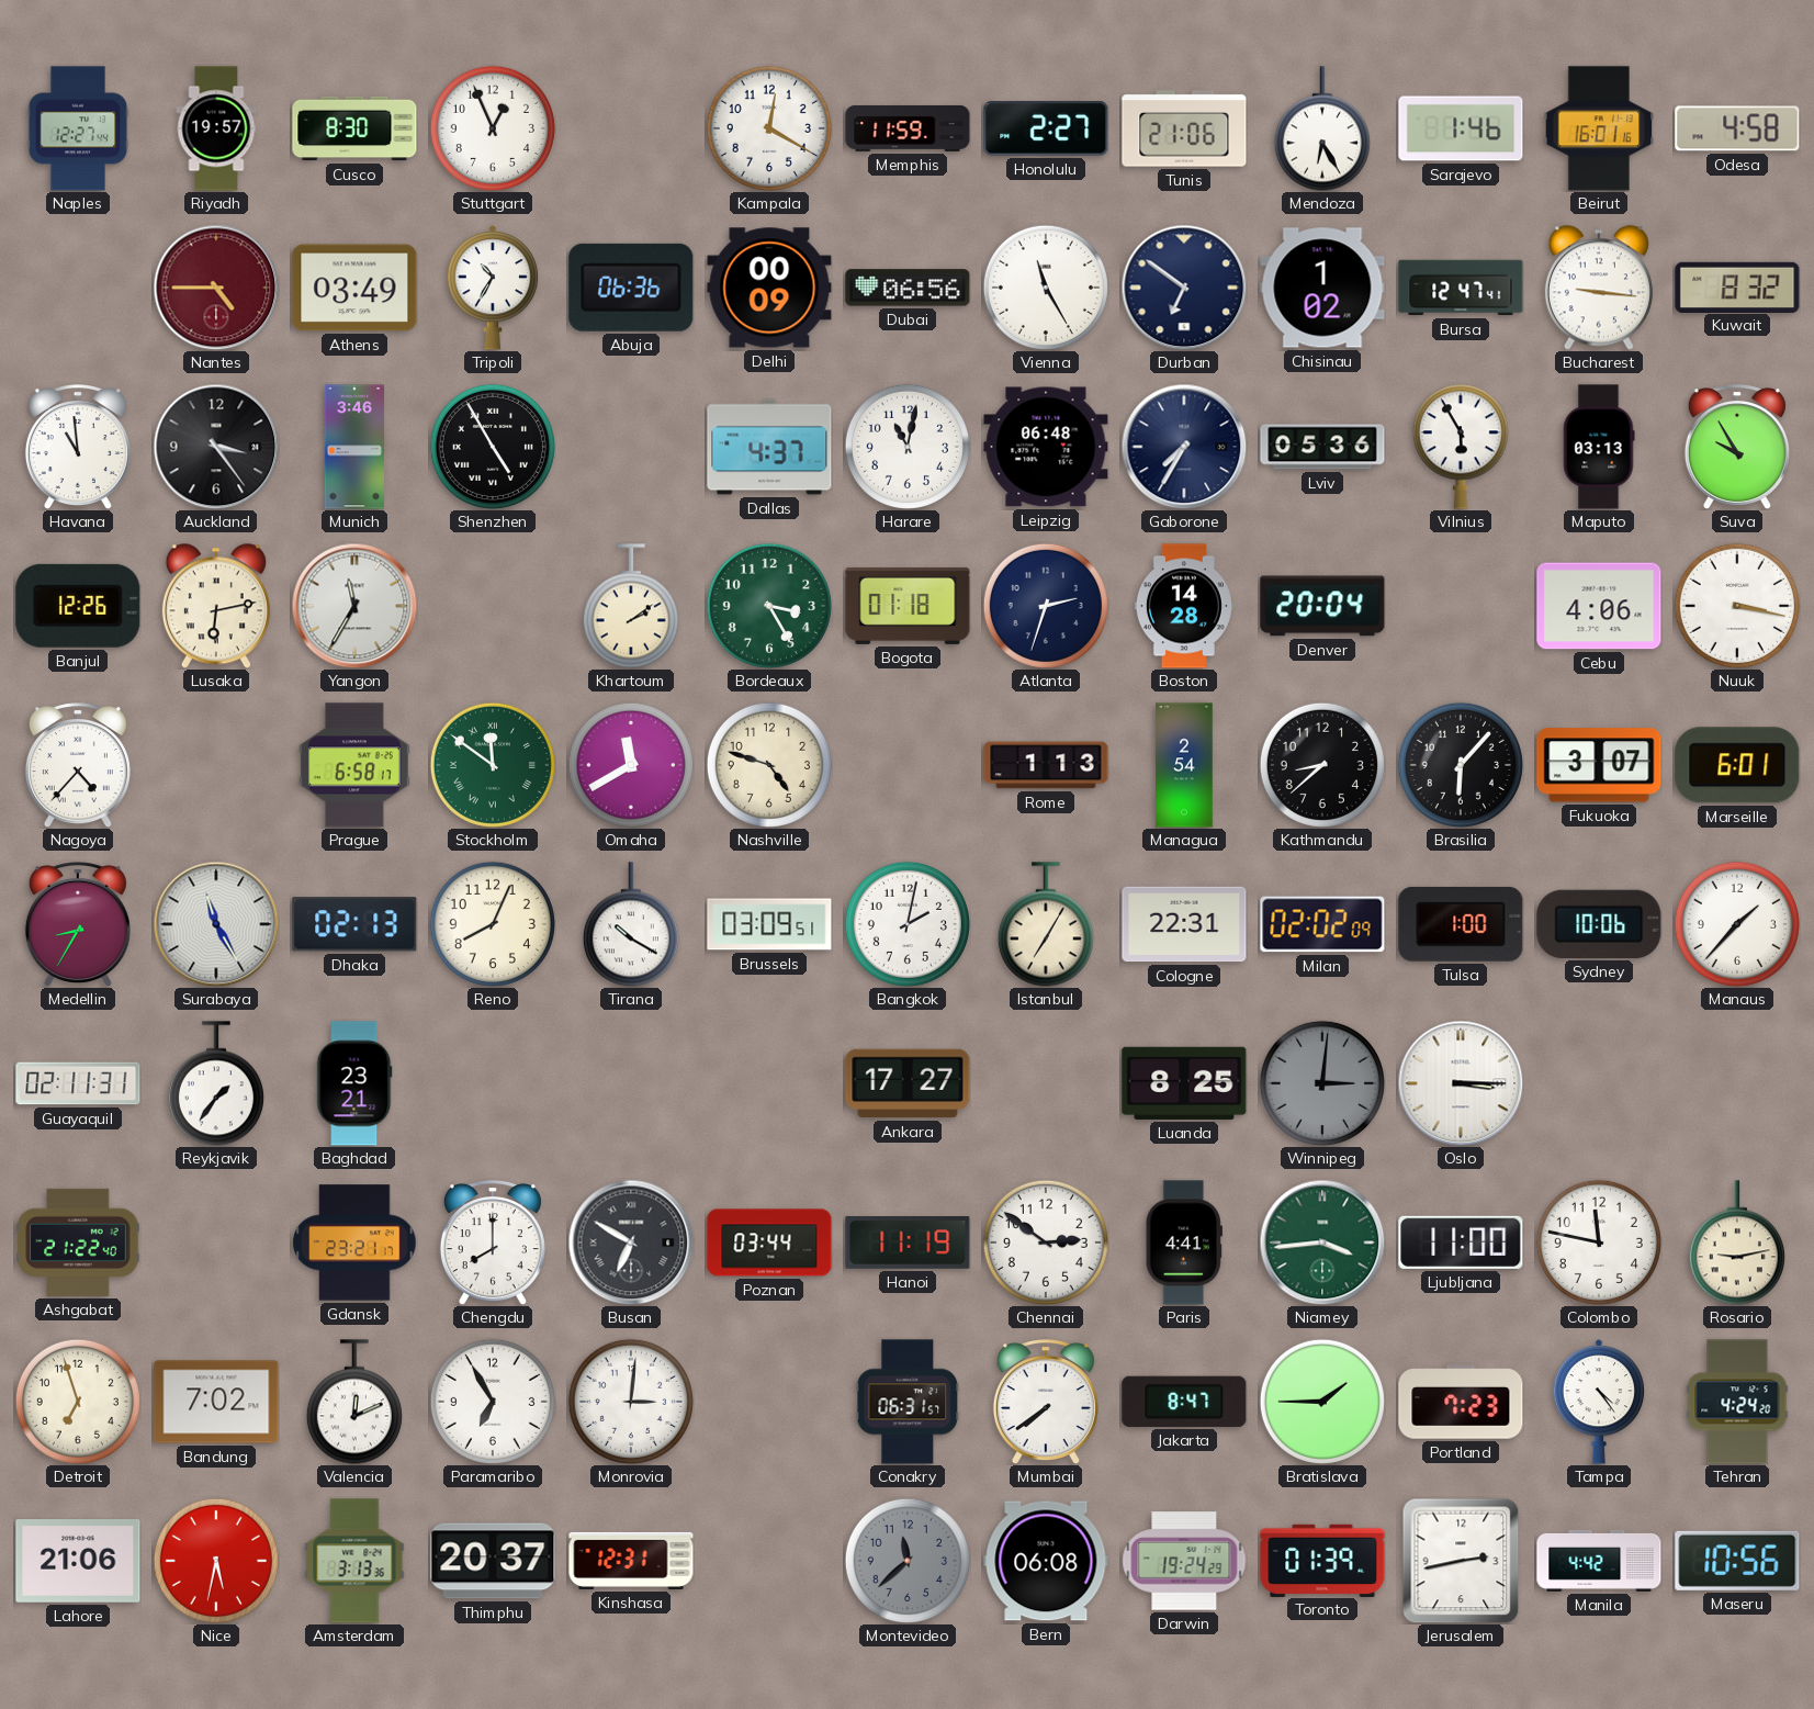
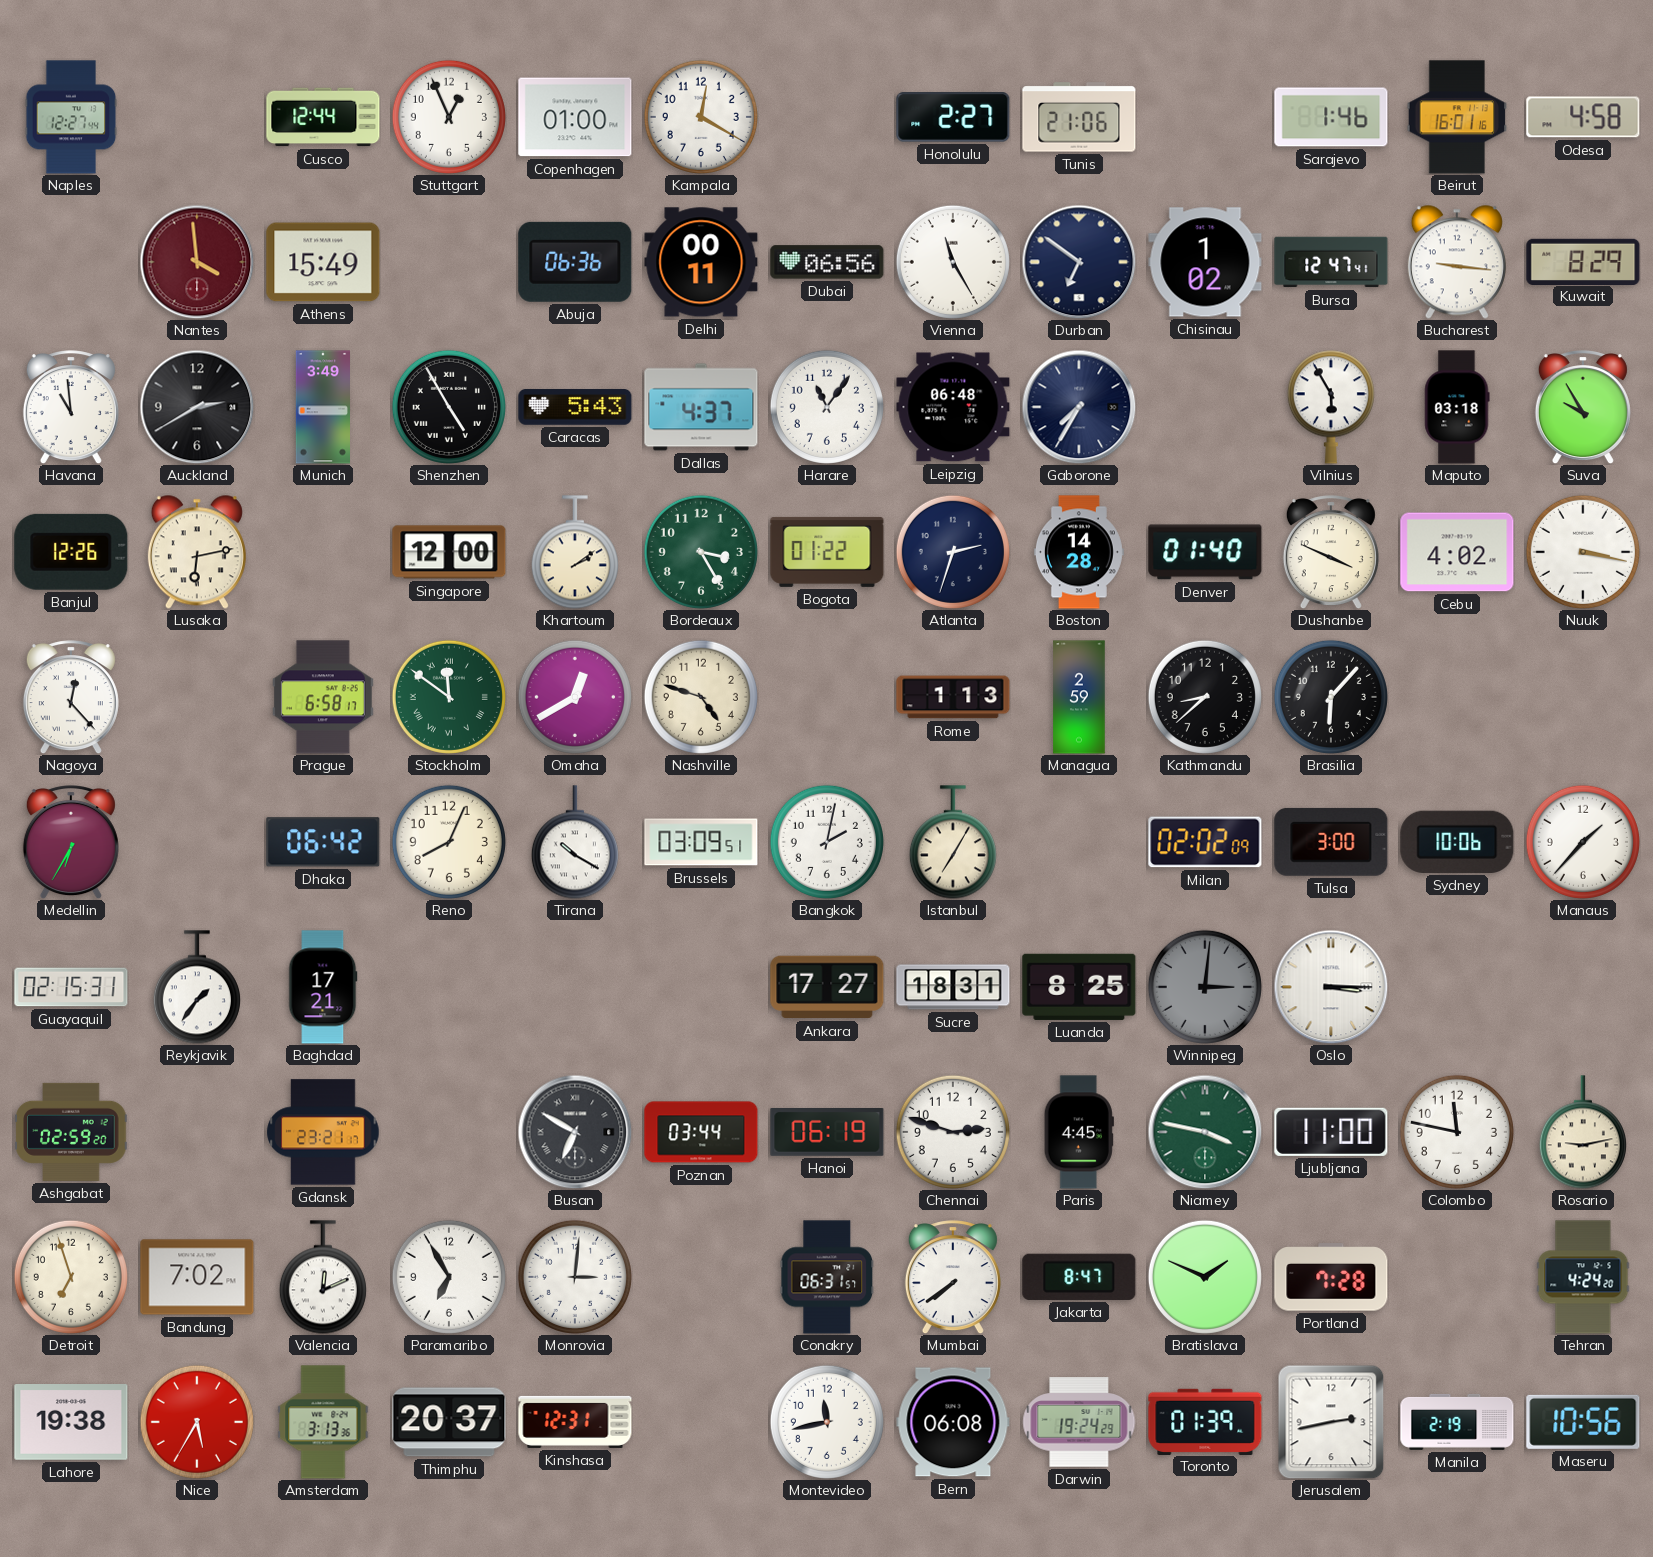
Riyadh: 19:57 -> none (216, 128)
Cusco: 8:30 -> 12:44 (323, 117)
Copenhagen: none -> 01:00 (575, 117)
Memphis: 11:59 -> none (908, 128)
Mendoza: 6:25 -> none (1322, 128)
Nantes: 4:45 -> 3:59 (197, 262)
Athens: 03:49 -> 15:49 (323, 262)
Tripoli: 10:35 -> none (493, 289)
Delhi: 00:09 -> 00:11 (701, 262)
Kuwait: 8:32 -> 8:29 (1583, 261)
Auckland: 3:24 -> 2:40 (197, 407)
Munich: 3:46 -> 3:49 (322, 407)
Caracas: none -> 5:43 (575, 408)
Harare: 11:02 -> 11:06 (827, 407)
Lviv: 05:36 -> none (1322, 447)
Maputo: 03:13 -> 03:18 (1457, 407)
Yangon: 11:35 -> none (354, 606)
Singapore: none -> 12:00 (449, 552)
Bogota: 01:18 -> 01:22 (827, 552)
Denver: 20:04 -> 01:40 (1205, 552)
Dushanbe: none -> 3:49 (1331, 552)
Cebu: 4:06 -> 4:02 (1457, 552)
Nagoya: 4:37 -> 12:23 (71, 697)
Omaha: 11:40 -> 12:40 (575, 697)
Managua: 2:54 -> 2:59 (1079, 697)
Fukuoka: 3:07 -> none (1599, 765)
Marseille: 6:01 -> none (1737, 765)
Medellin: 8:35 -> 6:35 (71, 842)
Surabaya: 11:25 -> none (216, 924)
Dhaka: 02:13 -> 06:42 (323, 842)
Cologne: 22:31 -> none (1184, 924)
Tulsa: 1:00 -> 3:00 (1331, 842)
Guayaquil: 02:11 -> 02:15 (71, 987)
Baghdad: 23:21 -> 17:21 (323, 987)
Sucre: none -> 18:31 (953, 987)
Ashgabat: 21:22 -> 02:59 (71, 1132)
Chengdu: 8:00 -> none (493, 1243)
Hanoi: 11:19 -> 06:19 (827, 1133)
Chennai: 2:51 -> 2:48 (953, 1132)
Paris: 4:41 -> 4:45 (1079, 1132)
Niamey: 3:44 -> 3:47 (1205, 1132)
Bratislava: 1:45 -> 1:49 (1205, 1277)
Portland: 7:23 -> 7:28 (1331, 1277)
Tampa: 4:24 -> none (1599, 1403)
Lahore: 21:06 -> 19:38 (71, 1423)
Nice: 5:32 -> 5:35 (197, 1422)
Montevideo: 11:38 -> 11:43 (827, 1422)
Montevideo dial: grey -> white (827, 1422)
Manila: 4:42 -> 2:19 (1457, 1422)
